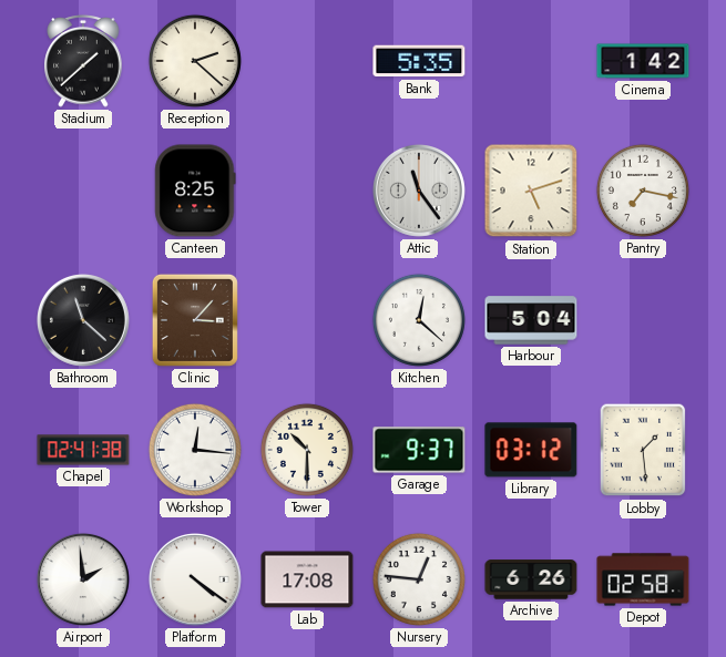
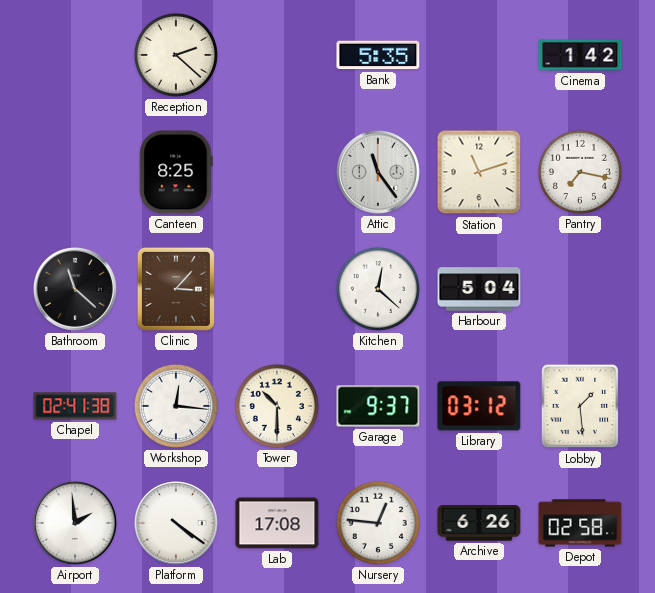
Stadium: 1:38 -> none (83, 62)
Station: 5:12 -> 11:12 (479, 172)
